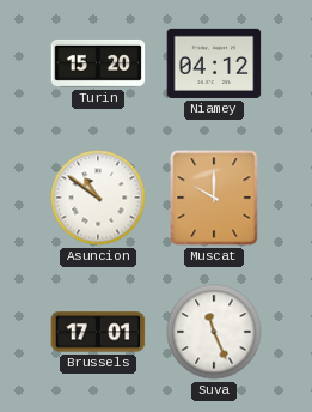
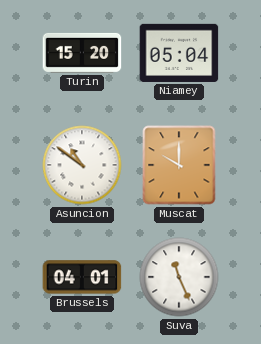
Niamey: 04:12 -> 05:04 (179, 53)
Brussels: 17:01 -> 04:01 (82, 277)
